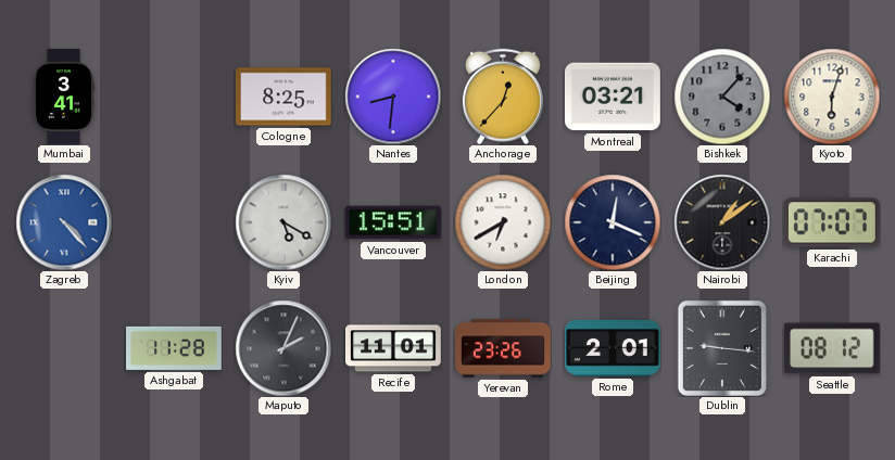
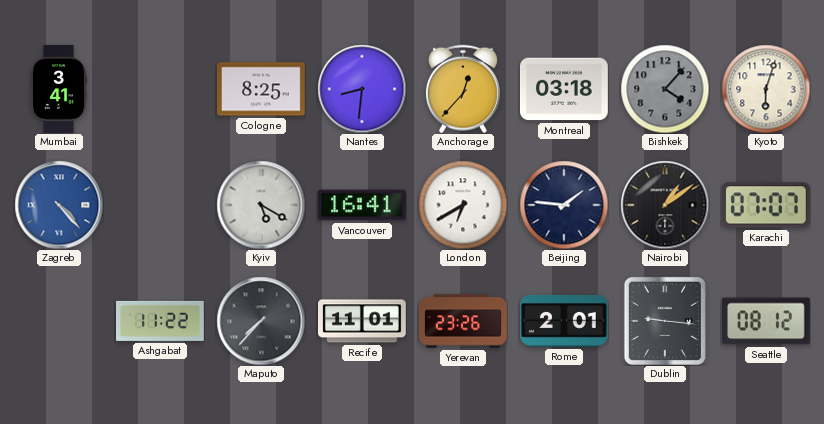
Montreal: 03:21 -> 03:18 (564, 89)
Vancouver: 15:51 -> 16:41 (362, 205)
Beijing: 12:19 -> 1:46 (564, 205)
Ashgabat: 11:28 -> 11:22 (161, 321)
Maputo: 2:04 -> 7:37 (261, 321)
